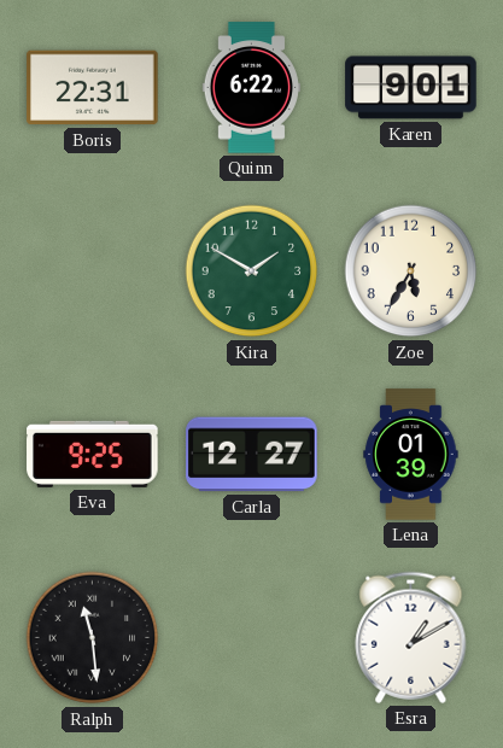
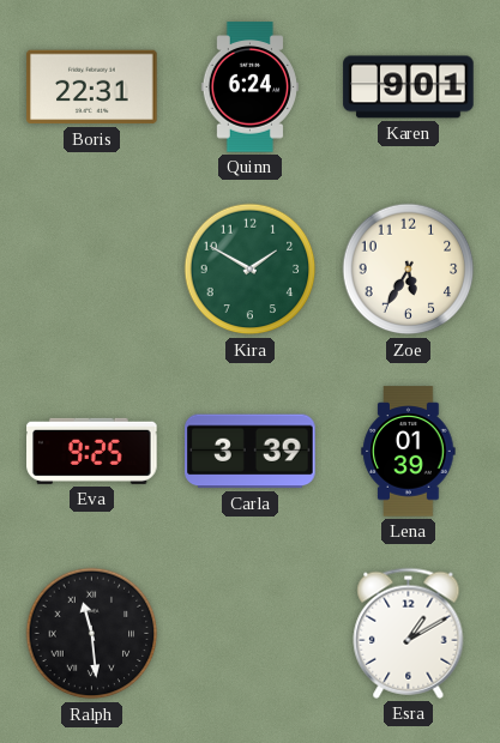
Quinn: 6:22 -> 6:24 (249, 87)
Carla: 12:27 -> 3:39 (251, 452)
